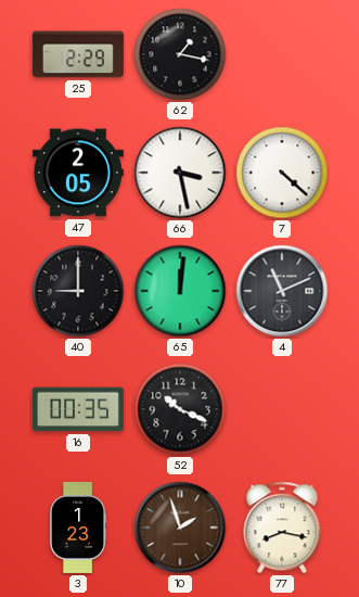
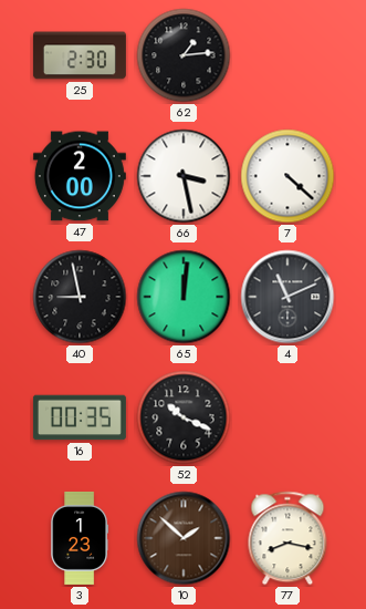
25: 2:29 -> 2:30 (80, 55)
62: 1:17 -> 1:14 (184, 55)
47: 2:05 -> 2:00 (80, 176)
40: 9:00 -> 8:58 (80, 297)
10: 1:57 -> 1:52 (184, 538)
